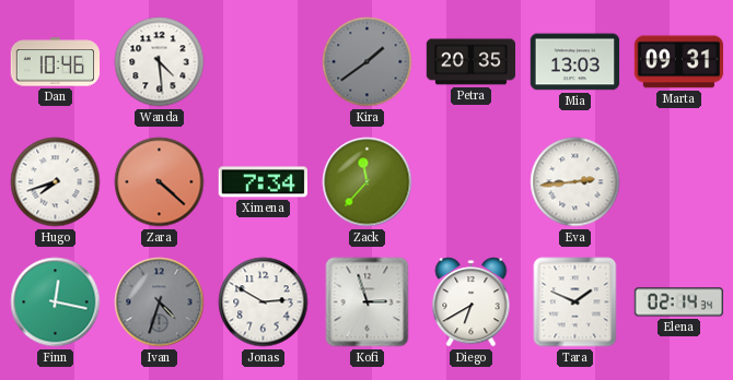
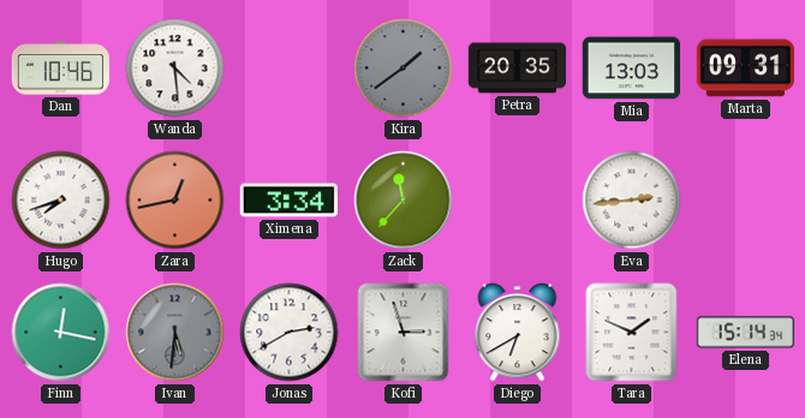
Zara: 4:22 -> 12:43 (175, 201)
Ximena: 7:34 -> 3:34 (288, 201)
Ivan: 4:33 -> 5:31 (175, 333)
Jonas: 2:50 -> 2:40 (290, 333)
Elena: 02:14 -> 15:14 (746, 333)
